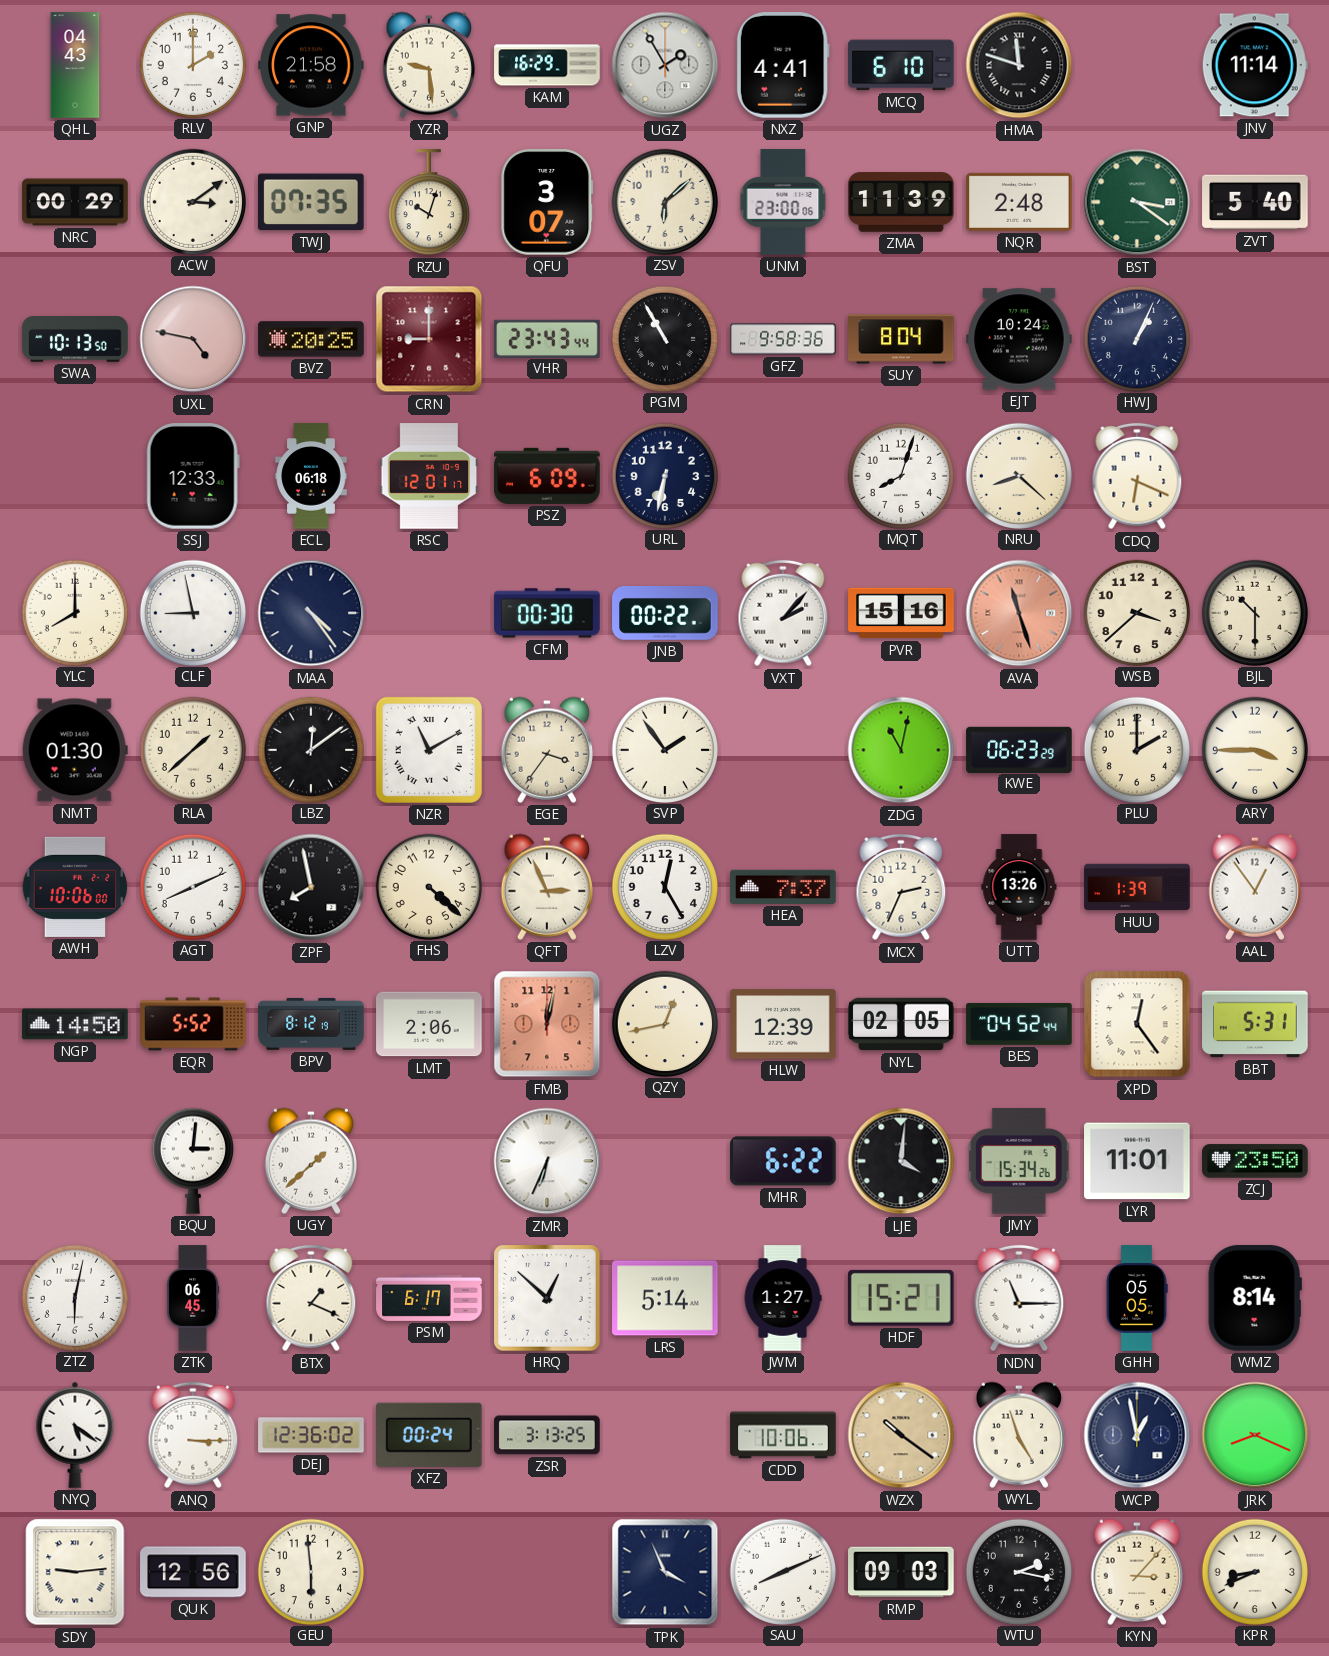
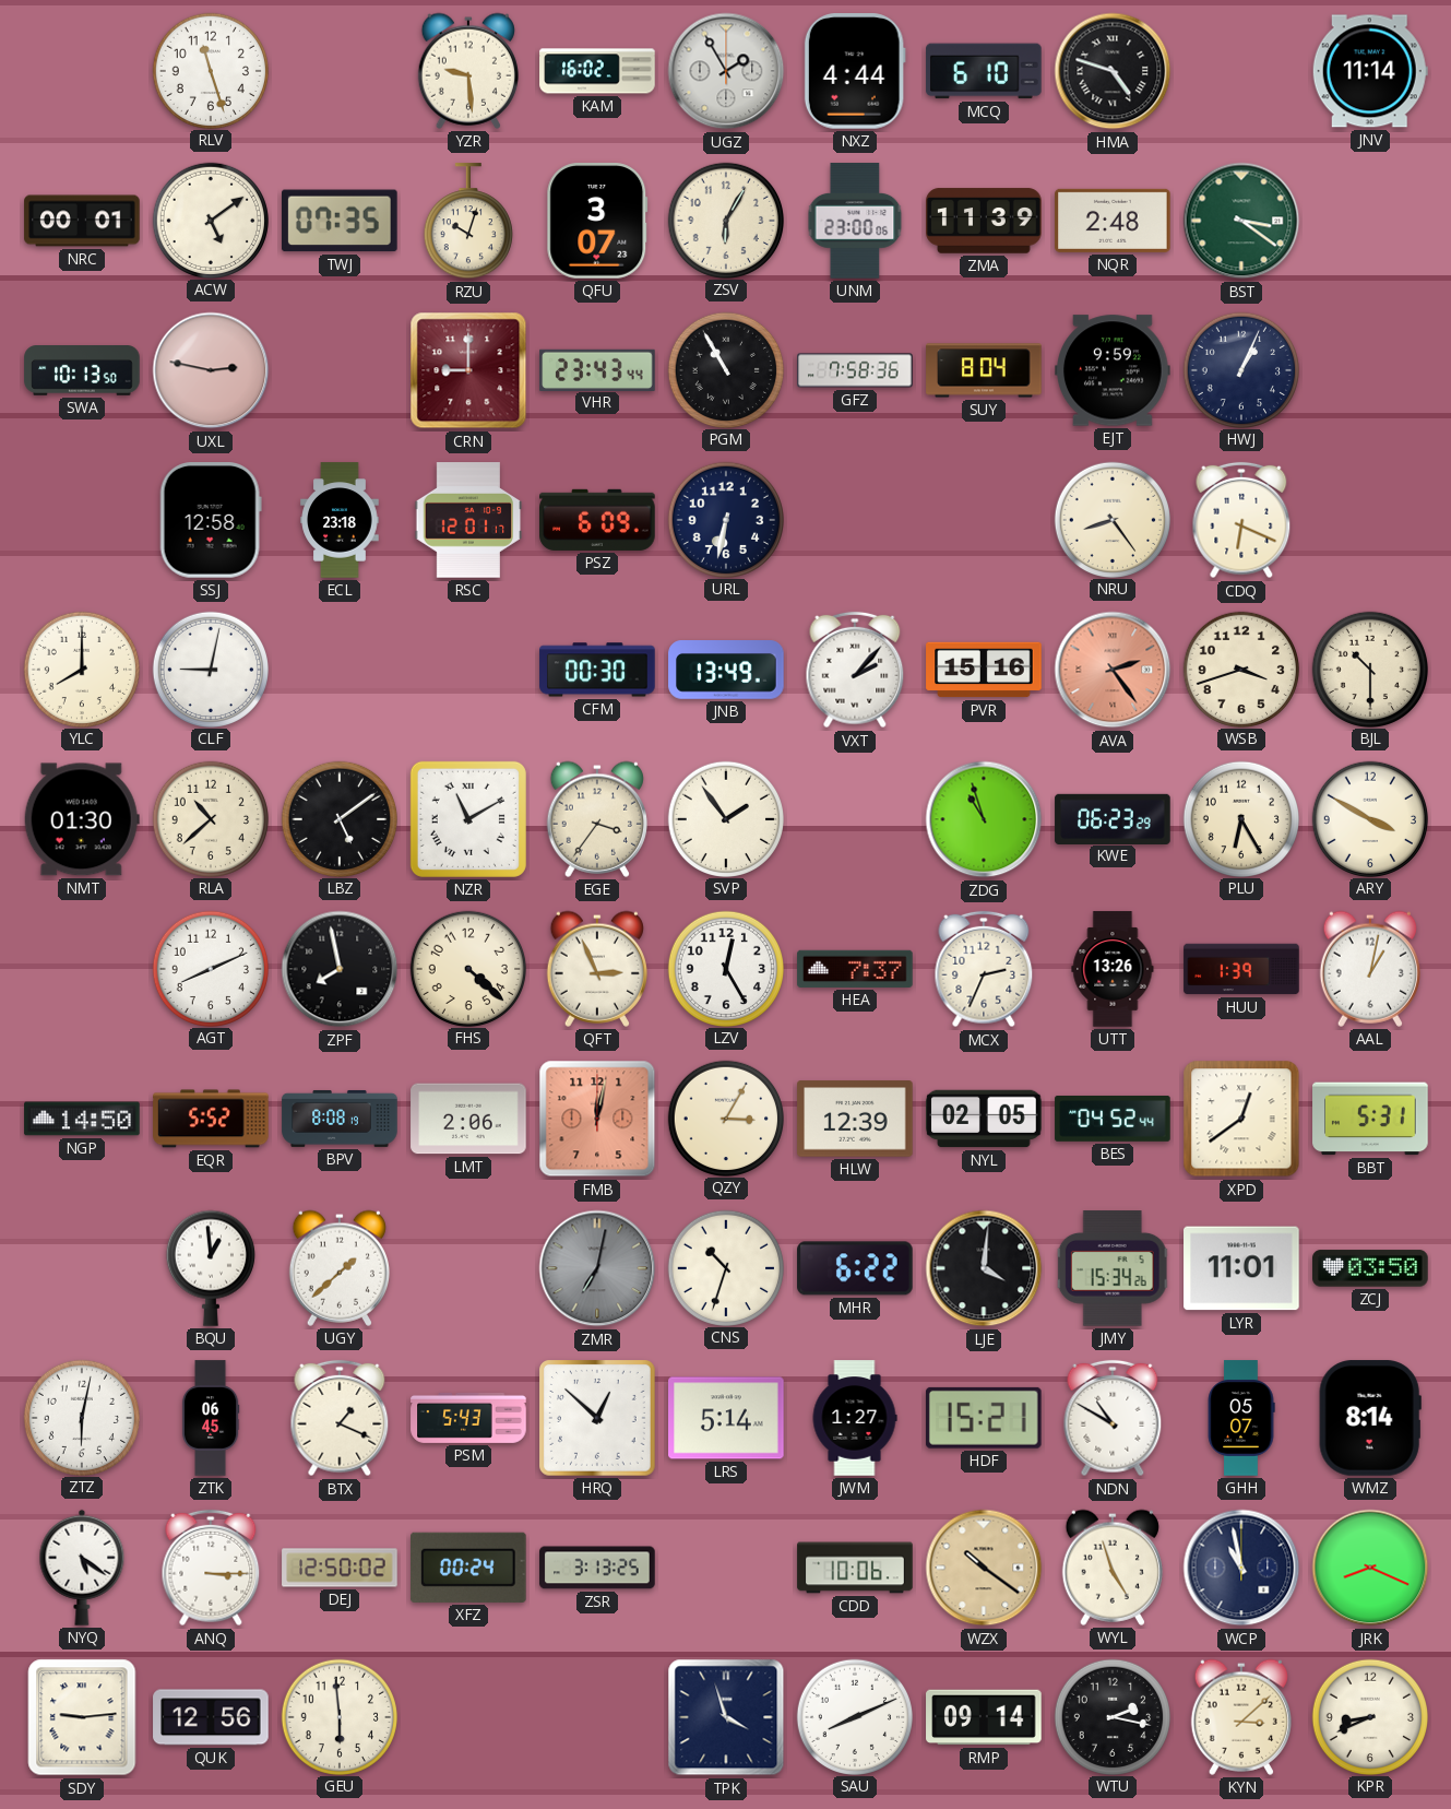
QHL: 04:43 -> none (75, 65)
RLV: 2:00 -> 11:27 (210, 70)
GNP: 21:58 -> none (311, 65)
KAM: 16:29 -> 16:02 (597, 71)
NXZ: 4:41 -> 4:44 (855, 71)
HMA: 11:48 -> 4:48 (1113, 71)
NRC: 00:29 -> 00:01 (82, 221)
ACW: 3:09 -> 5:09 (210, 220)
ZSV: 6:08 -> 6:05 (725, 220)
ZVT: 5:40 -> none (1255, 202)
UXL: 4:47 -> 2:47 (211, 370)
BVZ: 20:25 -> none (311, 339)
GFZ: 9:58 -> 7:58 (855, 370)
EJT: 10:24 -> 9:59 (1113, 370)
SSJ: 12:33 -> 12:58 (211, 520)
ECL: 06:18 -> 23:18 (340, 520)
MQT: 8:03 -> none (900, 475)
NRU: 8:22 -> 8:24 (1111, 519)
CLF: 8:58 -> 9:02 (210, 669)
MAA: 4:24 -> none (311, 613)
JNB: 00:22 -> 13:49 (726, 671)
AVA: 11:27 -> 2:24 (1113, 670)
WSB: 3:38 -> 3:42 (1240, 669)
RLA: 1:38 -> 10:38 (210, 818)
LBZ: 12:09 -> 5:09 (338, 818)
ZDG: 11:02 -> 10:57 (984, 819)
PLU: 2:00 -> 6:25 (1240, 818)
ARY: 3:45 -> 3:50 (1369, 818)
AWH: 10:06 -> none (75, 887)
AAL: 12:54 -> 1:02 (1369, 969)
BPV: 8:12 -> 8:08 (340, 1119)
QZY: 12:43 -> 3:05 (725, 1118)
XPD: 12:24 -> 12:39 (1241, 1119)
BQU: 3:01 -> 12:59 (211, 1268)
ZMR: 6:34 -> 7:02 (597, 1268)
ZMR dial: white -> grey (597, 1268)
CNS: none -> 10:33 (725, 1267)
ZCJ: 23:50 -> 03:50 (1370, 1268)
PSM: 6:17 -> 5:43 (468, 1418)
NDN: 11:15 -> 10:50 (1113, 1418)
GHH: 05:05 -> 05:07 (1241, 1418)
DEJ: 12:36 -> 12:50 (340, 1568)
WCP: 12:58 -> 10:58 (1241, 1568)
TPK: 3:56 -> 3:57 (726, 1717)
RMP: 09:03 -> 09:14 (984, 1717)
KYN: 3:07 -> 3:08 (1240, 1717)
